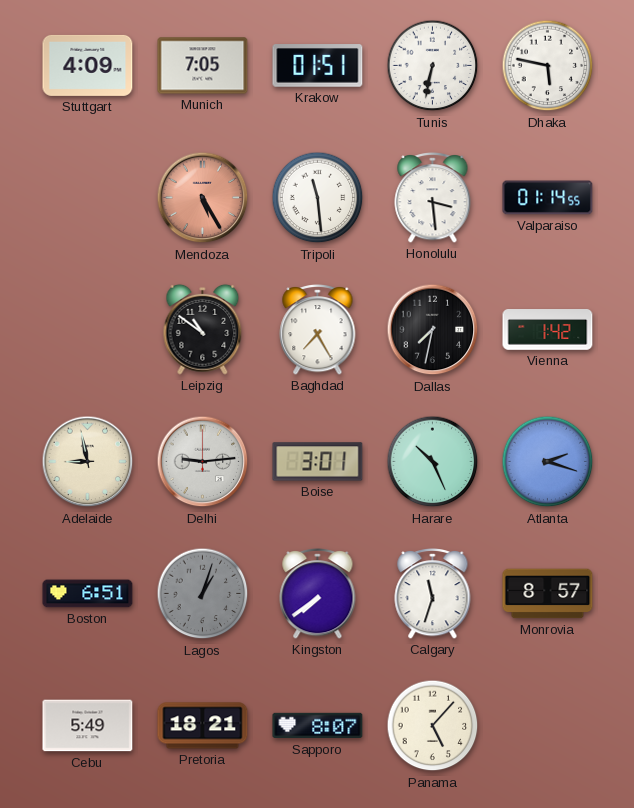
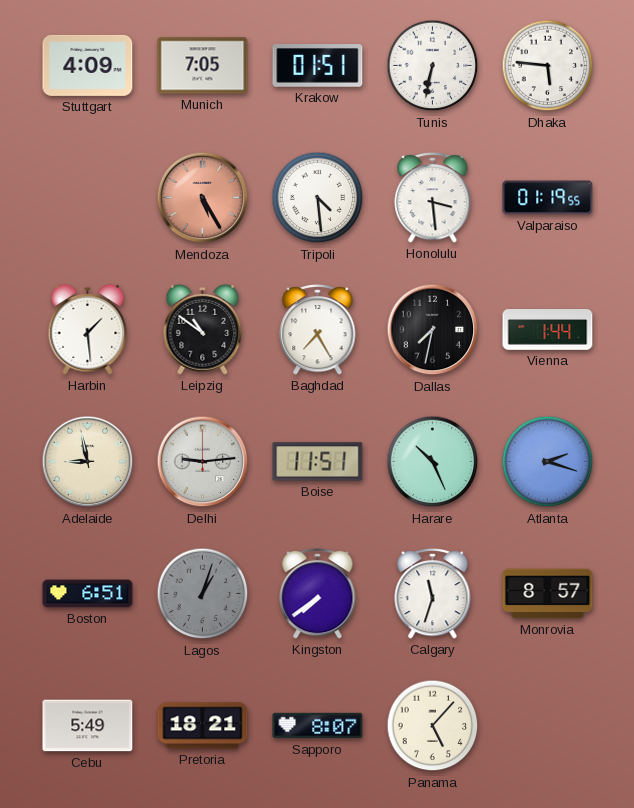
Dhaka: 5:47 -> 5:46 (548, 66)
Tripoli: 11:29 -> 4:29 (318, 198)
Valparaiso: 01:14 -> 01:19 (548, 198)
Harbin: none -> 1:29 (88, 329)
Vienna: 1:42 -> 1:44 (548, 330)
Boise: 3:01 -> 11:51 (318, 462)
